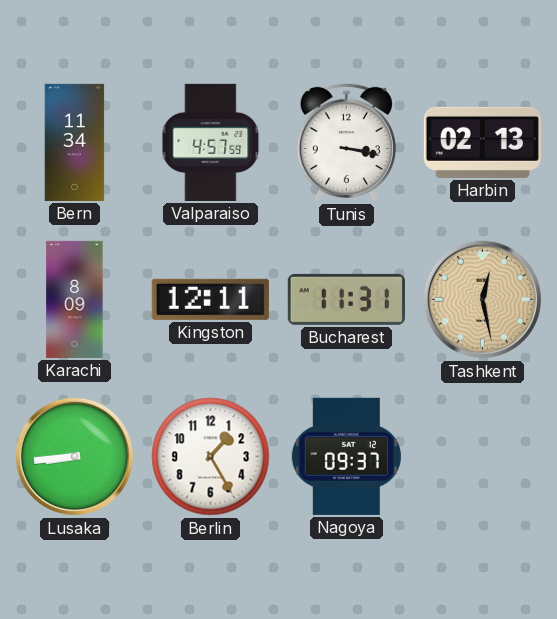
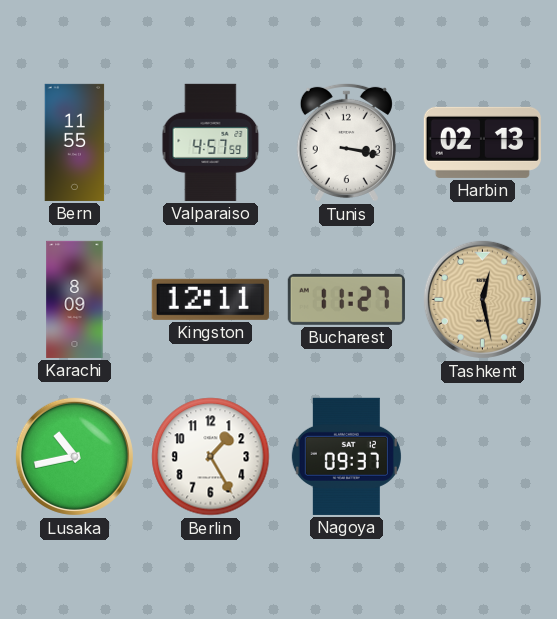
Bern: 11:34 -> 11:55 (75, 142)
Bucharest: 11:31 -> 11:27 (346, 299)
Lusaka: 8:44 -> 10:43 (74, 456)
